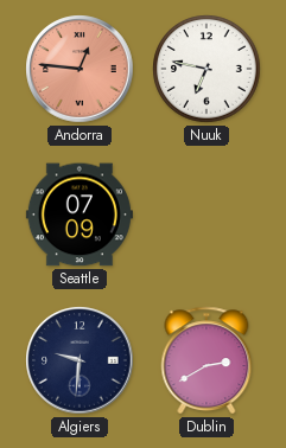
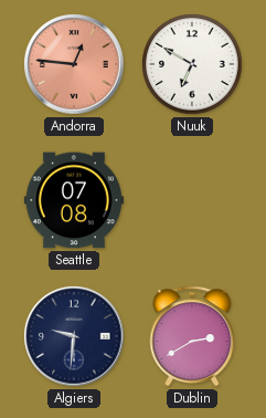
Nuuk: 6:47 -> 6:50 (192, 64)
Seattle: 07:09 -> 07:08 (74, 200)
